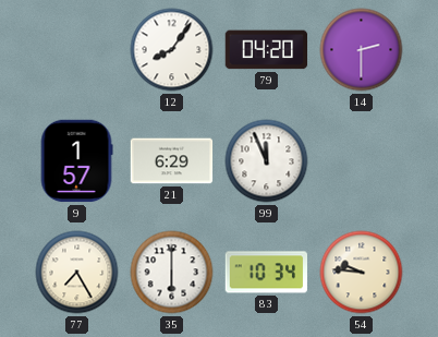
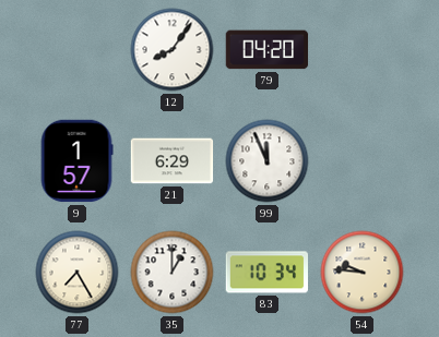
14: 2:30 -> none (362, 50)
35: 6:00 -> 1:00 (173, 273)
